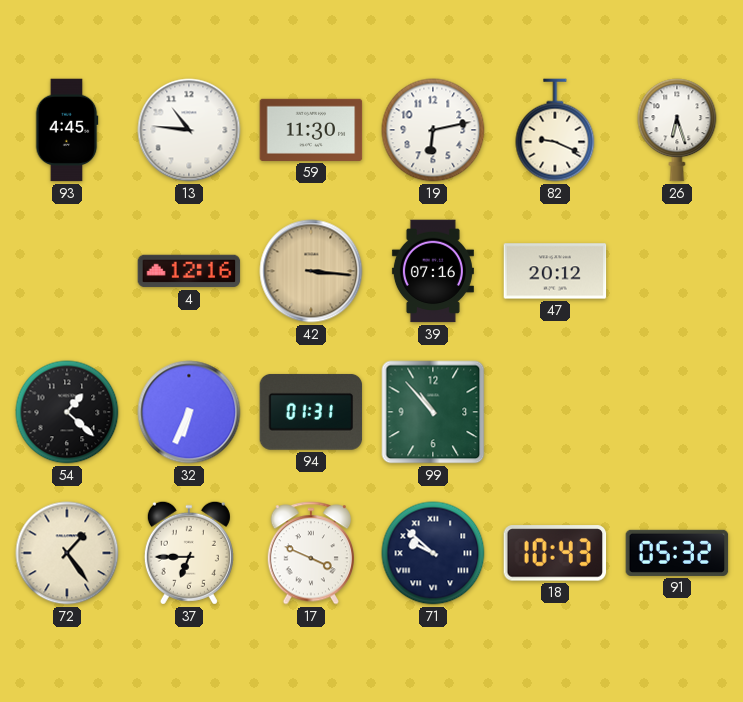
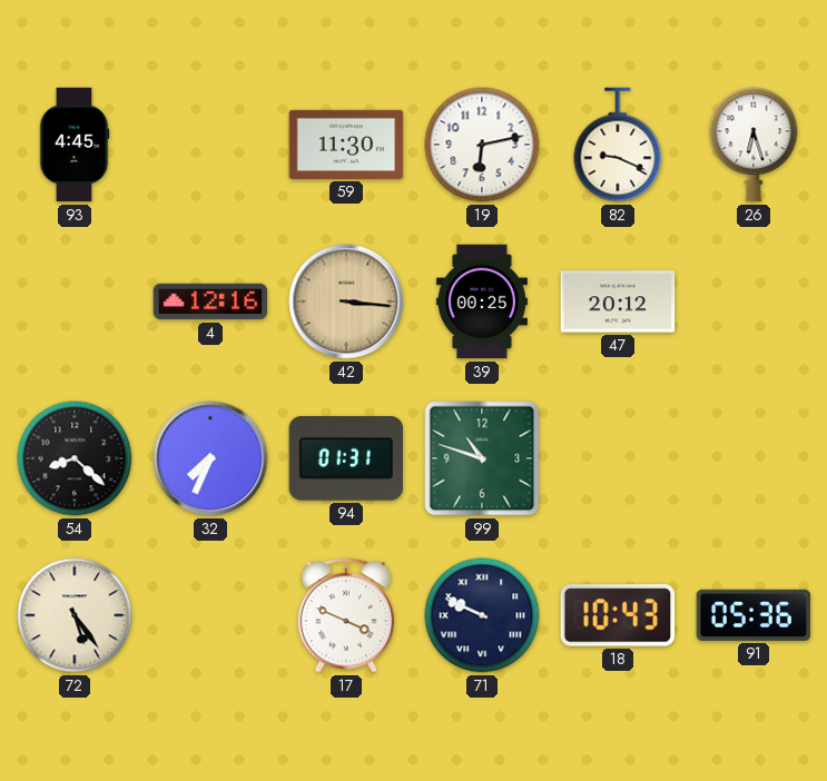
13: 10:46 -> none (189, 130)
39: 07:16 -> 00:25 (482, 301)
54: 1:22 -> 8:22 (75, 458)
32: 6:34 -> 7:34 (210, 458)
99: 10:53 -> 10:48 (482, 458)
72: 1:24 -> 5:24 (75, 615)
37: 6:45 -> none (189, 553)
71: 9:52 -> 9:49 (482, 615)
91: 05:32 -> 05:36 (754, 615)
